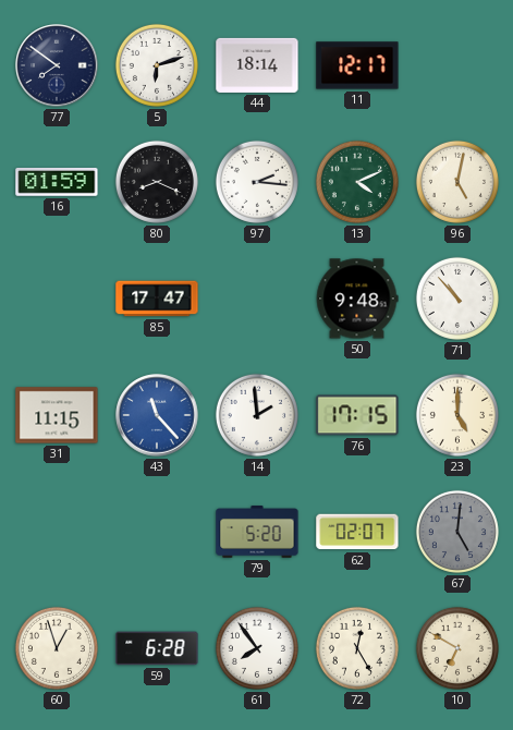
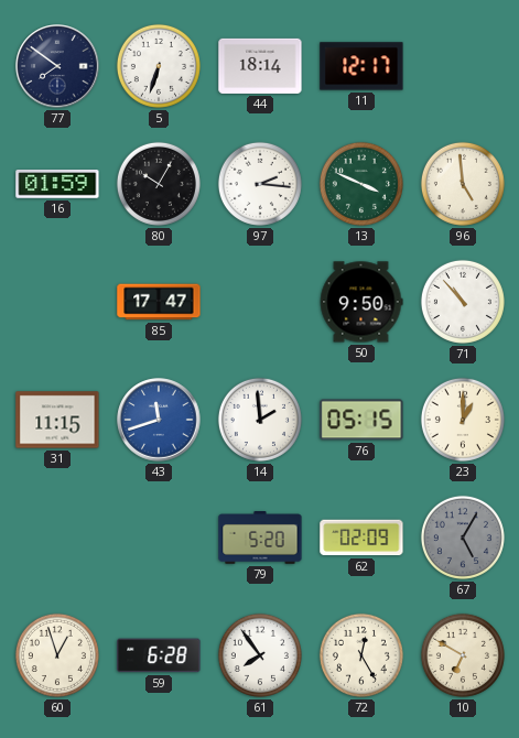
5: 6:12 -> 6:33 (159, 66)
80: 8:19 -> 10:05 (159, 184)
13: 4:11 -> 3:49 (361, 184)
96: 5:02 -> 4:59 (463, 184)
50: 9:48 -> 9:50 (361, 302)
43: 11:23 -> 11:42 (159, 420)
76: 17:15 -> 05:15 (361, 420)
23: 5:00 -> 1:00 (463, 420)
62: 02:07 -> 02:09 (361, 538)
67: 5:01 -> 5:05 (463, 538)
